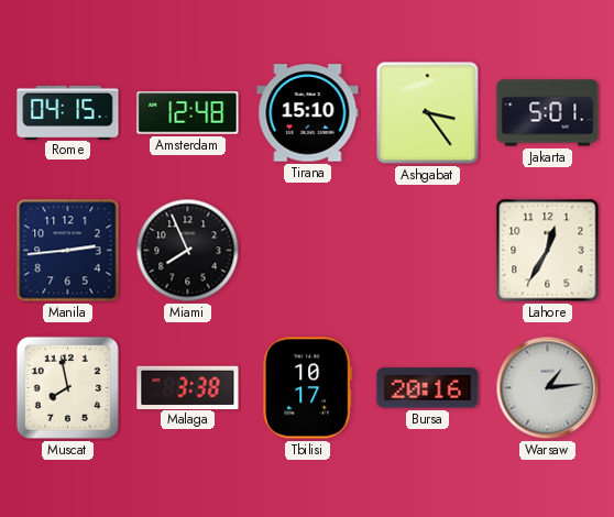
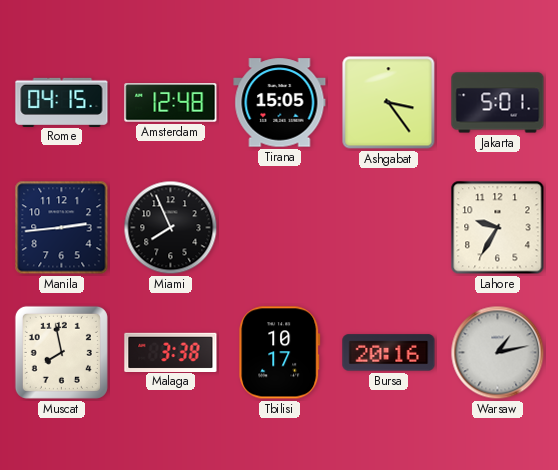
Tirana: 15:10 -> 15:05 (280, 103)
Lahore: 12:35 -> 9:35 (498, 228)
Warsaw: 1:14 -> 1:13 (498, 353)
